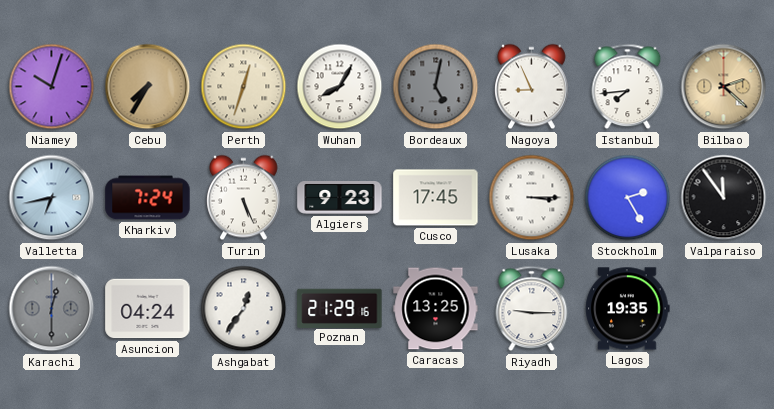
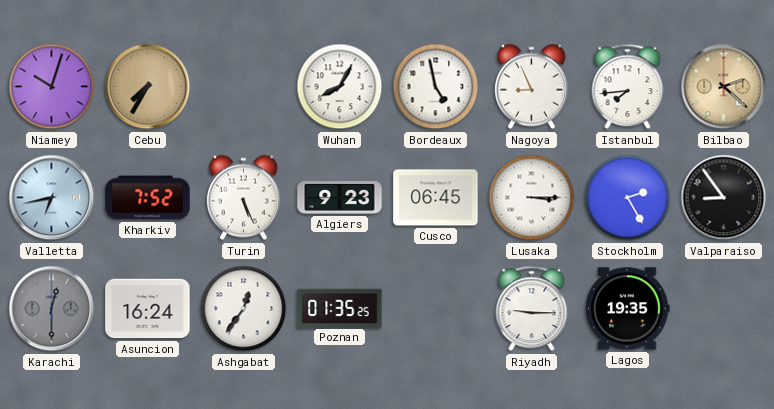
Perth: 12:33 -> none (244, 87)
Bordeaux: 5:02 -> 4:58 (436, 87)
Bordeaux dial: grey -> white (436, 87)
Kharkiv: 7:24 -> 7:52 (148, 198)
Cusco: 17:45 -> 06:45 (436, 198)
Valparaiso: 11:54 -> 8:54 (724, 198)
Asuncion: 04:24 -> 16:24 (148, 309)
Poznan: 21:29 -> 01:35 (340, 308)
Caracas: 13:25 -> none (436, 309)
